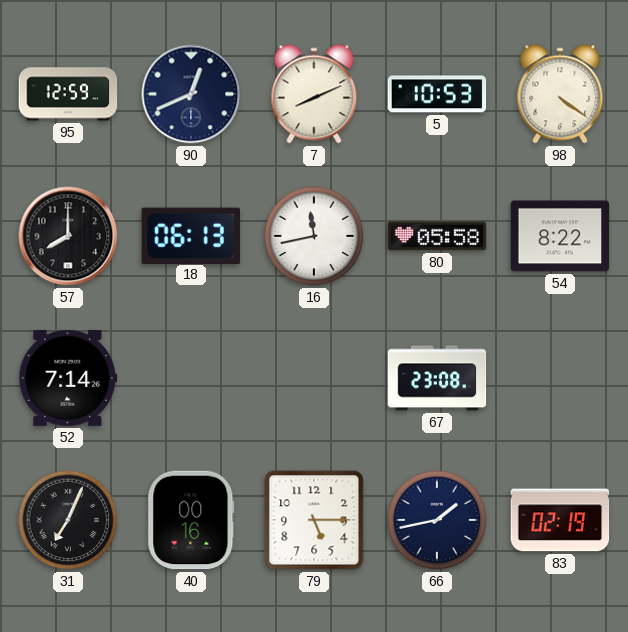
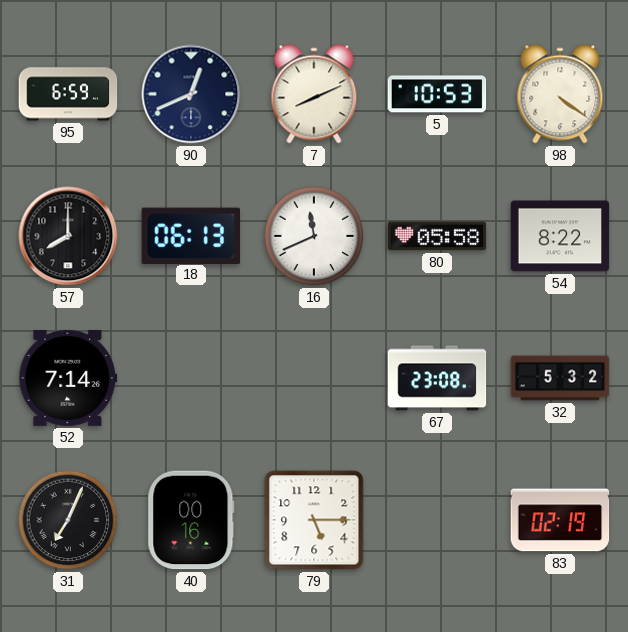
95: 12:59 -> 6:59 (68, 94)
16: 11:43 -> 11:41 (314, 236)
32: none -> 5:32 (560, 378)
66: 1:43 -> none (437, 520)
